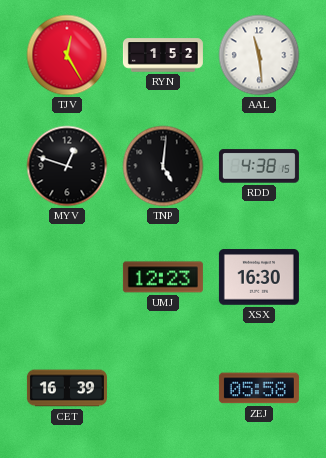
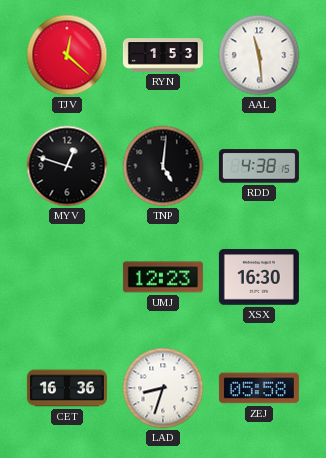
TJV: 12:25 -> 12:22 (67, 55)
RYN: 1:52 -> 1:53 (163, 55)
CET: 16:39 -> 16:36 (67, 388)
LAD: none -> 8:33 (163, 388)
